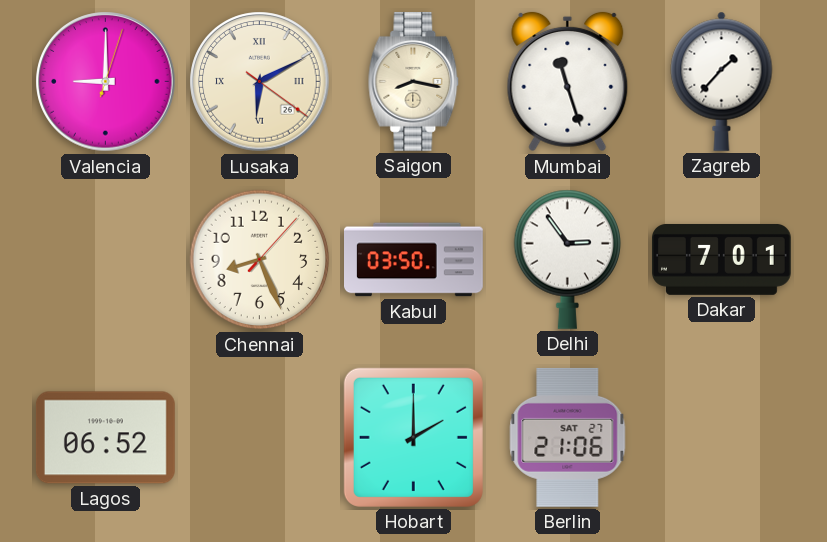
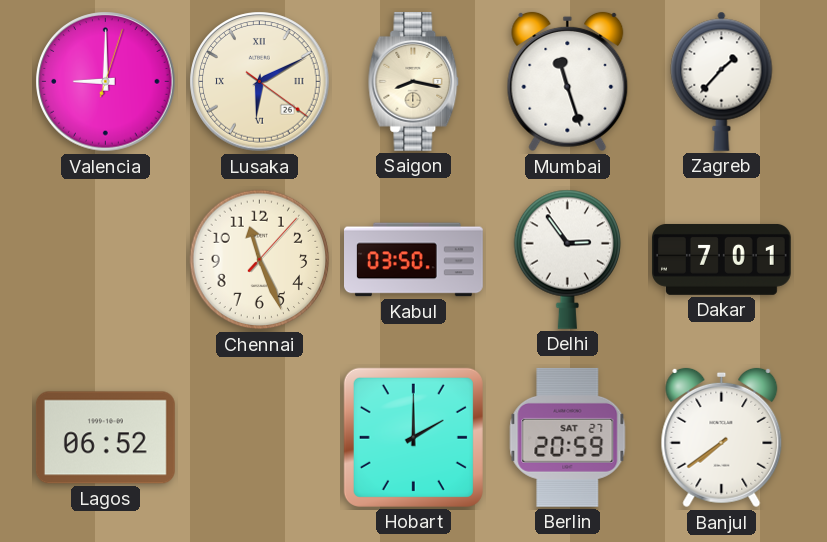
Chennai: 8:26 -> 11:26 (260, 260)
Berlin: 21:06 -> 20:59 (568, 437)
Banjul: none -> 7:39 (722, 438)
